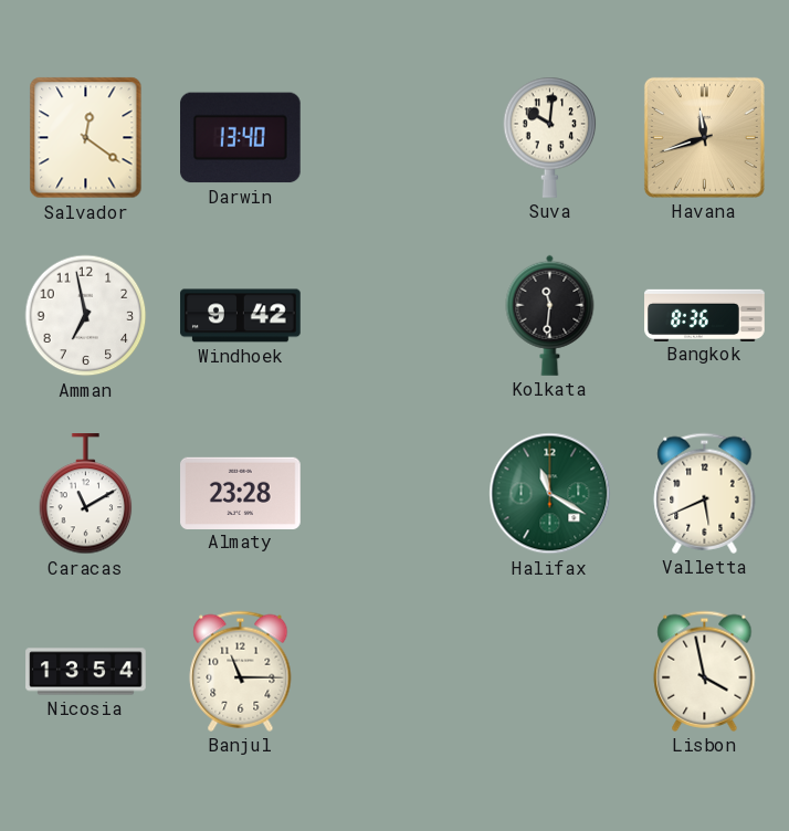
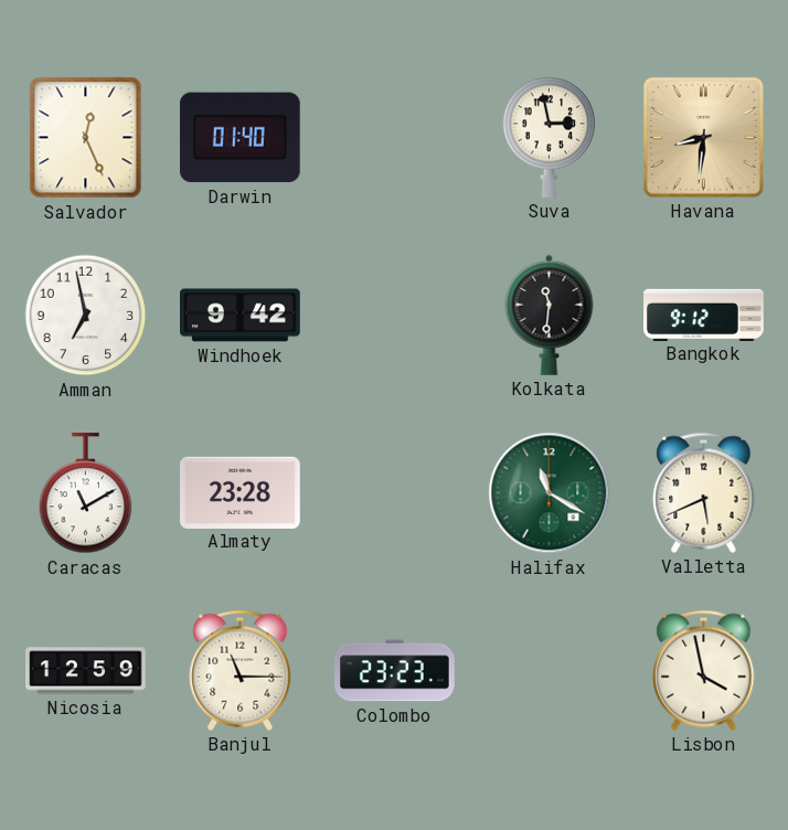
Salvador: 12:21 -> 12:26 (86, 138)
Darwin: 13:40 -> 01:40 (241, 138)
Suva: 10:01 -> 2:58 (550, 137)
Havana: 11:42 -> 8:31 (703, 137)
Bangkok: 8:36 -> 9:12 (704, 315)
Nicosia: 13:54 -> 12:59 (86, 671)
Colombo: none -> 23:23 (395, 671)
